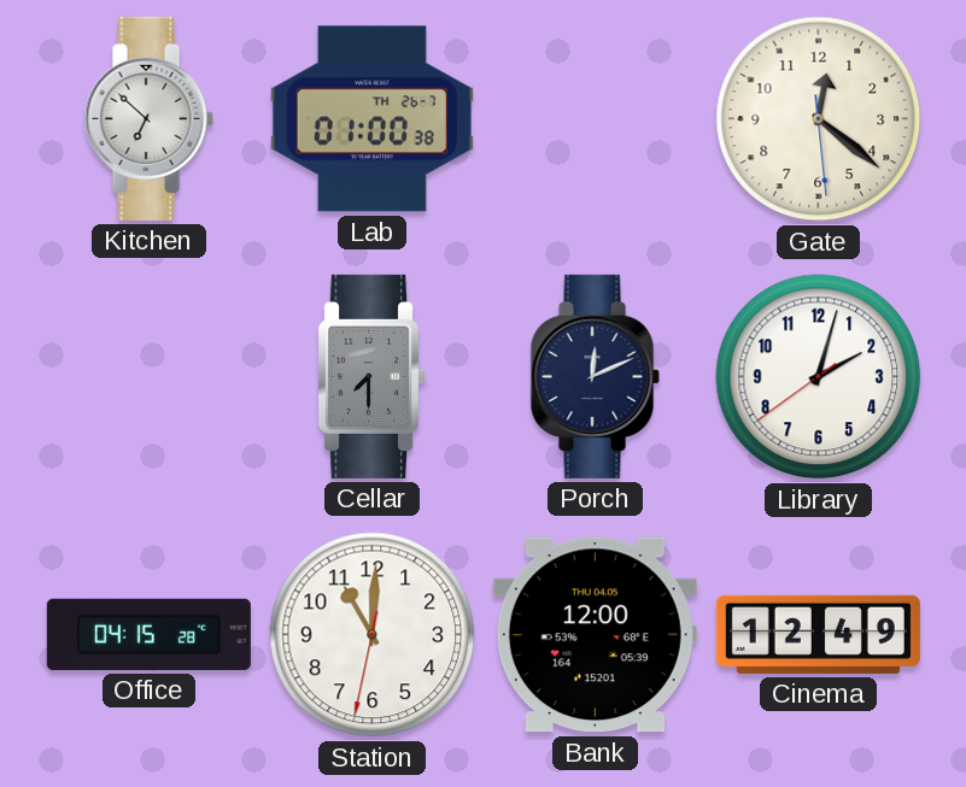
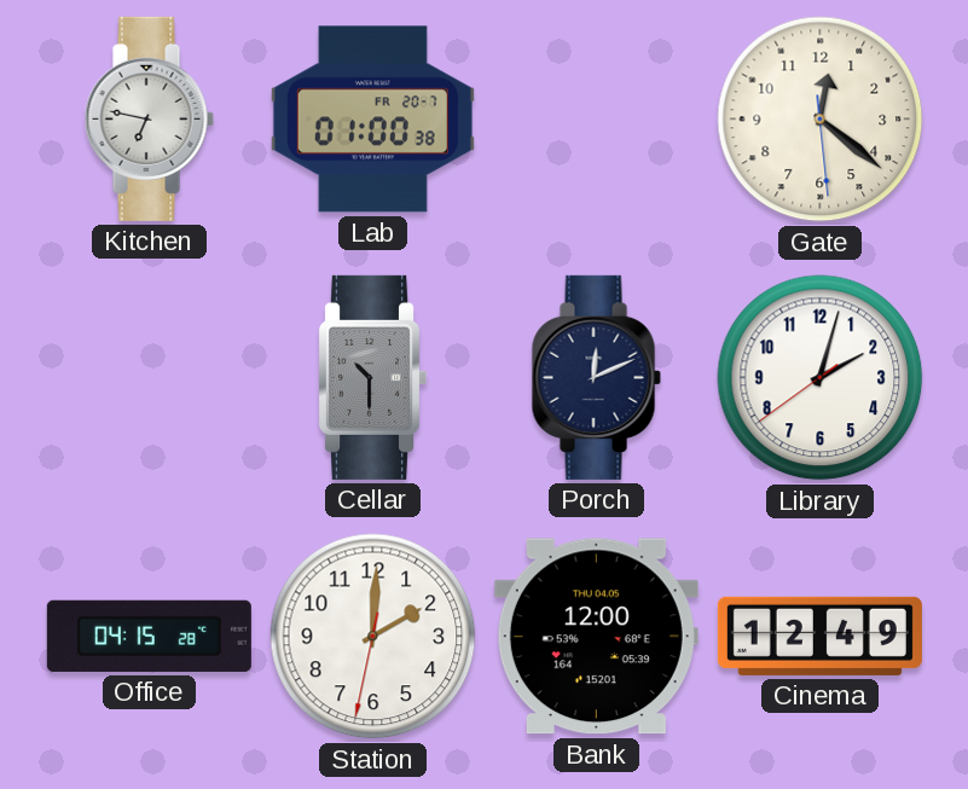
Kitchen: 6:52 -> 6:47 (149, 118)
Lab date: TH 26-7 -> FR 20-7 (372, 120)
Cellar: 7:30 -> 10:30 (373, 377)
Station: 11:00 -> 2:00 (373, 637)
